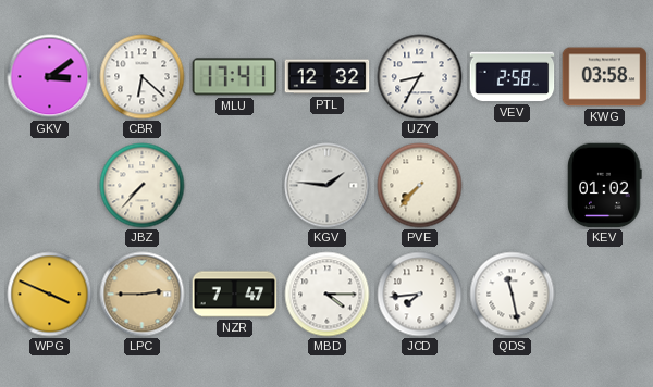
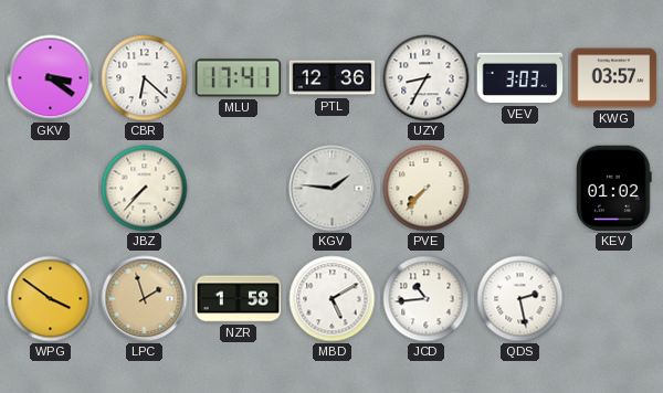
GKV: 3:09 -> 3:21 (51, 78)
PTL: 12:32 -> 12:36 (333, 78)
VEV: 2:58 -> 3:03 (520, 78)
KWG: 03:58 -> 03:57 (614, 78)
WPG: 3:49 -> 3:51 (51, 299)
LPC: 2:45 -> 1:57 (145, 299)
NZR: 7:47 -> 1:58 (239, 299)
MBD: 4:15 -> 5:10 (333, 299)
JCD: 7:44 -> 10:44 (427, 299)
QDS: 11:28 -> 2:28 (520, 299)
